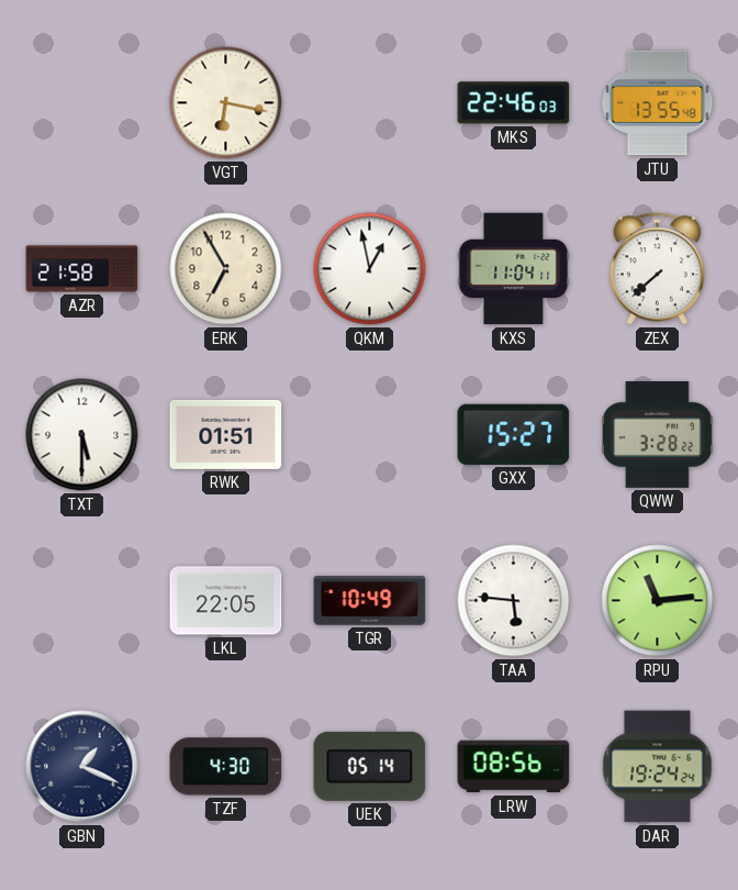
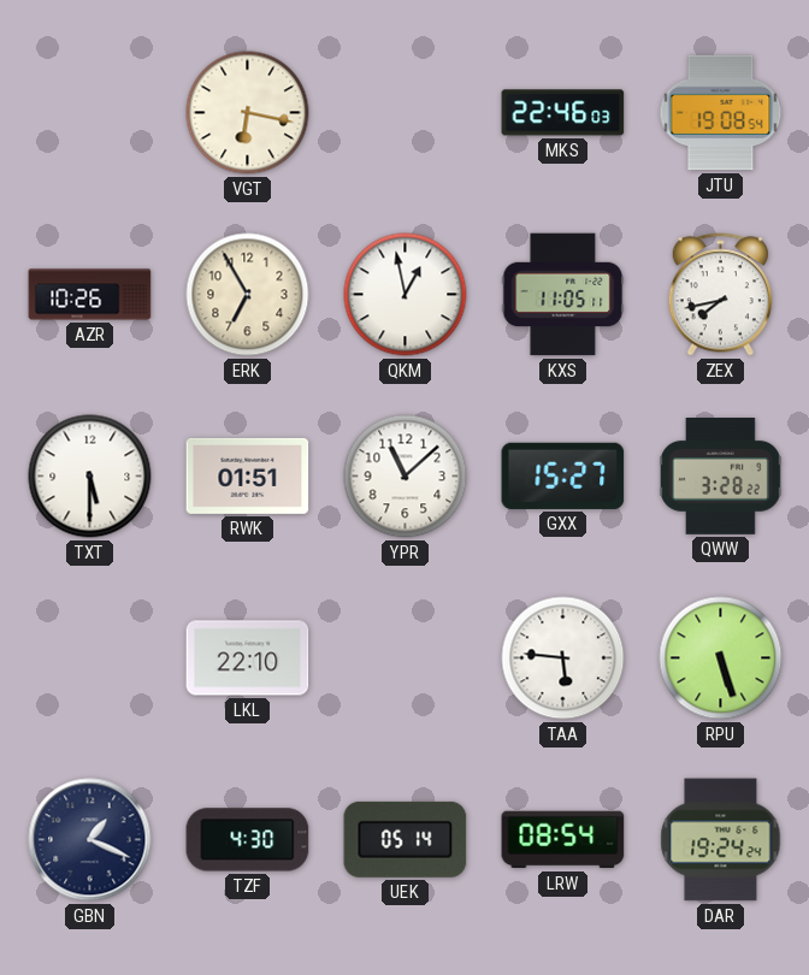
JTU: 13:55 -> 19:08 (721, 113)
AZR: 21:58 -> 10:26 (90, 295)
KXS: 11:04 -> 11:05 (563, 295)
ZEX: 7:38 -> 7:43 (720, 295)
YPR: none -> 11:08 (406, 477)
LKL: 22:05 -> 22:10 (248, 658)
TGR: 10:49 -> none (370, 601)
RPU: 11:14 -> 5:27 (721, 658)
LRW: 08:56 -> 08:54 (563, 840)
